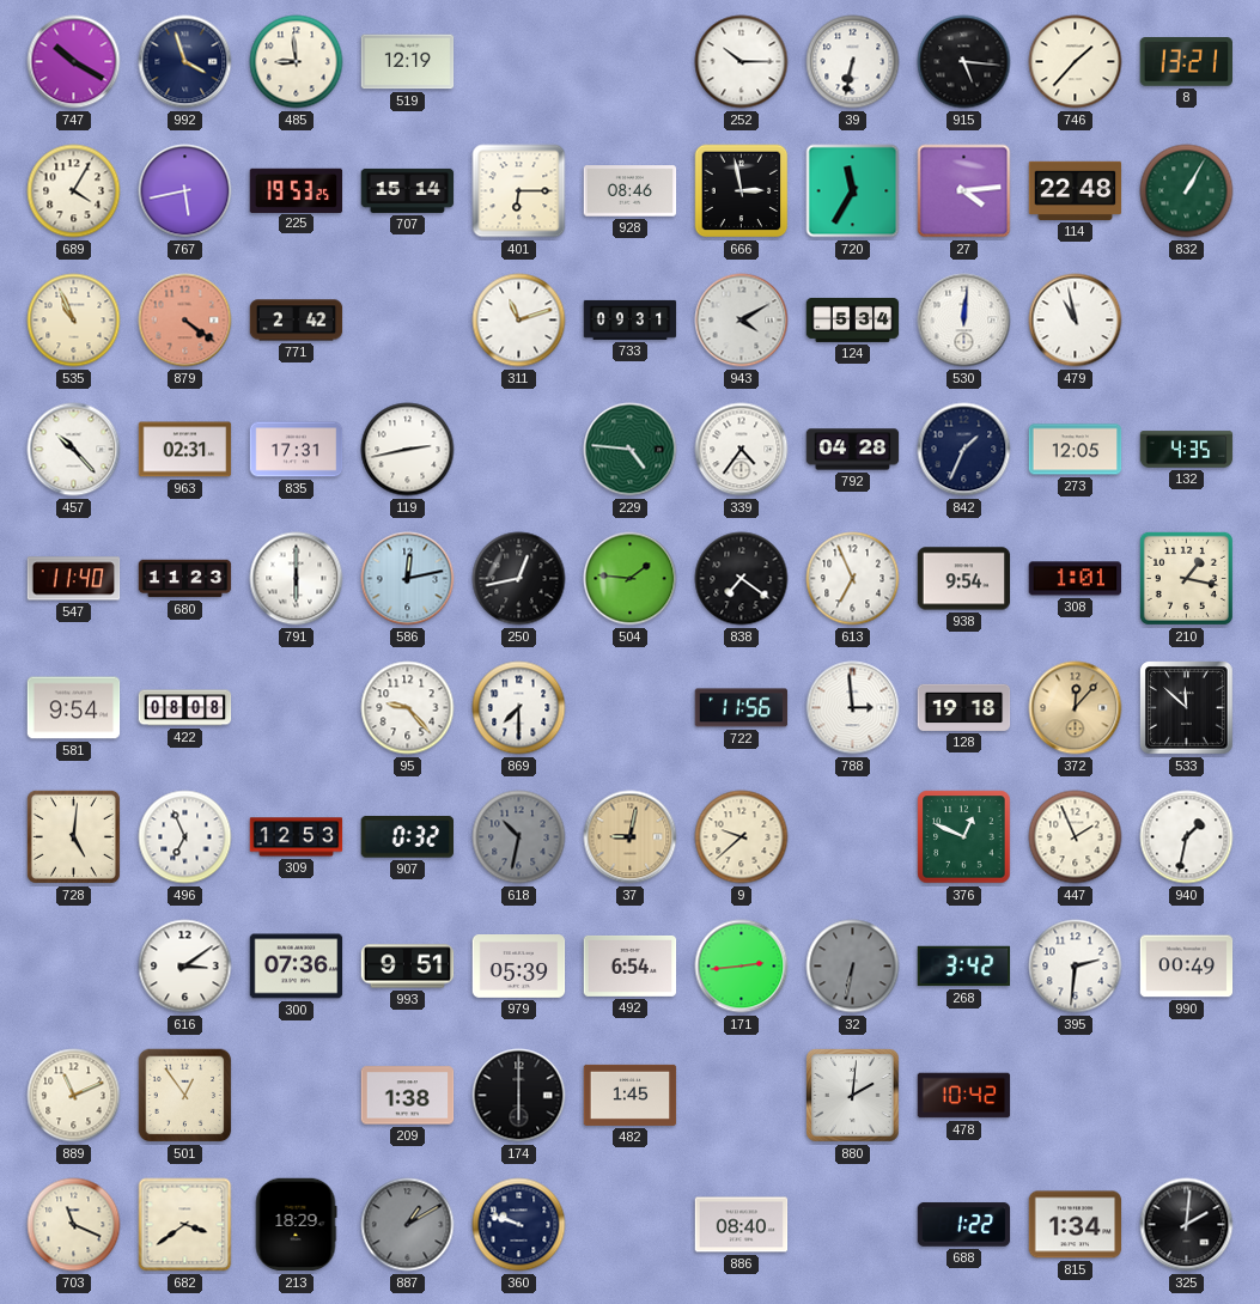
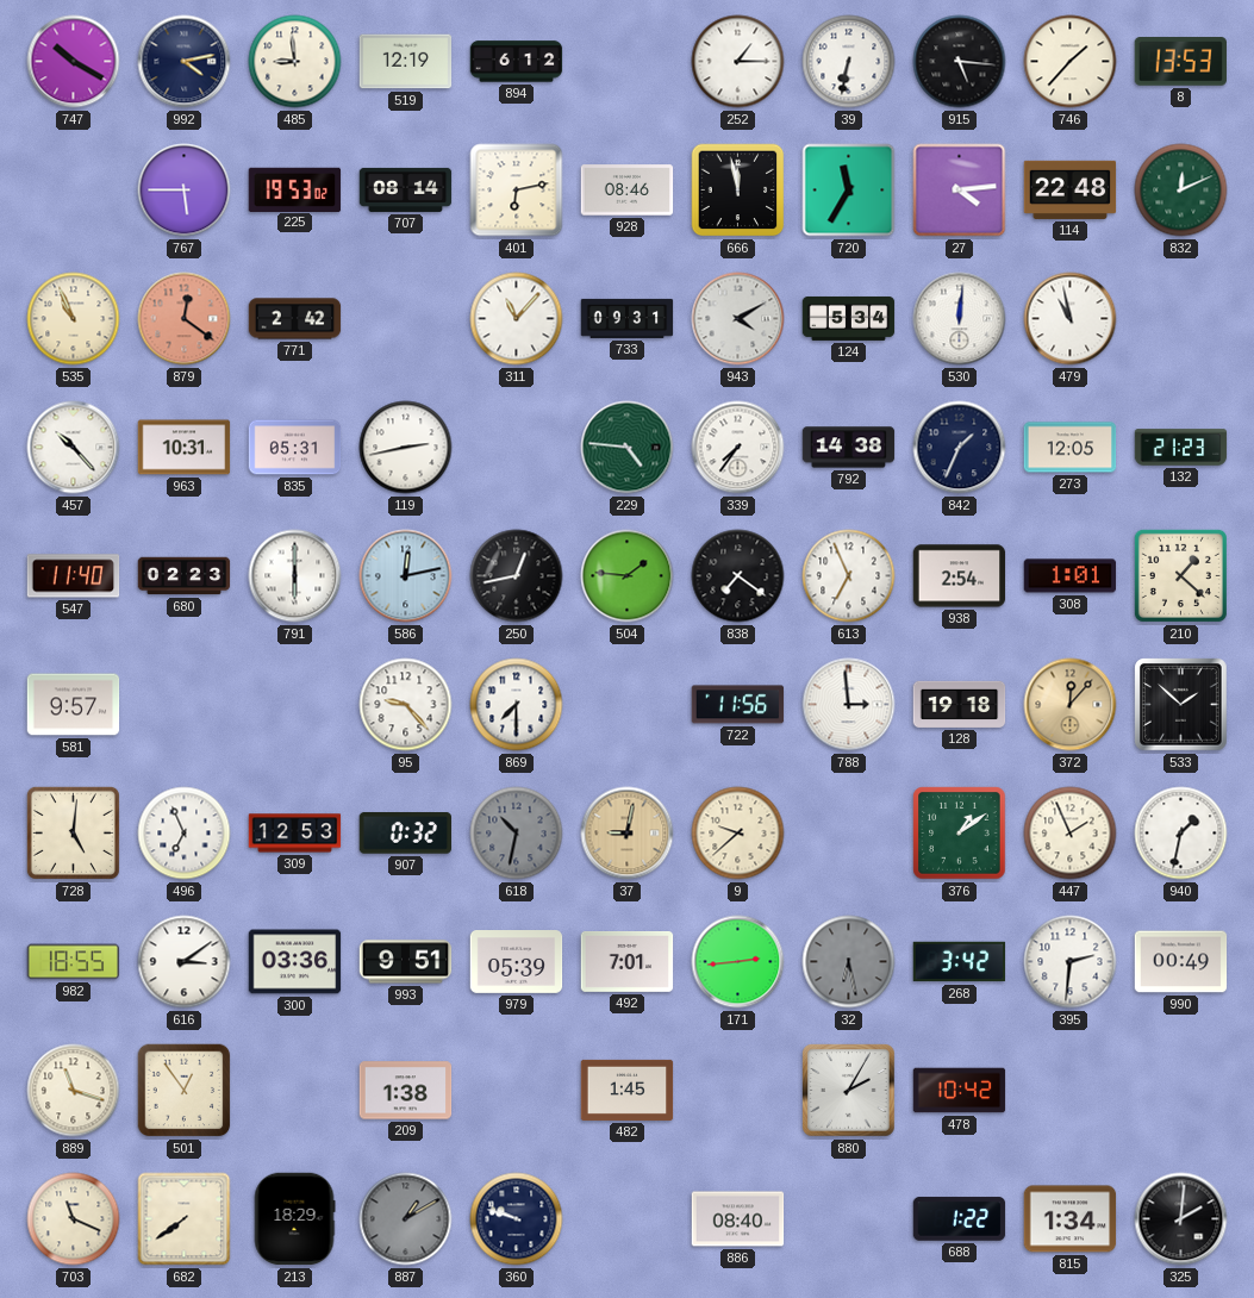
992: 3:57 -> 4:13 (185, 62)
894: none -> 6:12 (517, 62)
252: 10:15 -> 1:15 (738, 62)
8: 13:21 -> 13:53 (1180, 62)
689: 4:05 -> none (74, 191)
767: 5:43 -> 5:45 (185, 191)
225: 19:53:25 -> 19:53:02 (295, 189)
707: 15:14 -> 08:14 (406, 189)
401: 6:15 -> 6:13 (517, 191)
666: 2:58 -> 11:58 (738, 191)
832: 1:05 -> 12:11 (1181, 191)
879: 4:21 -> 12:21 (185, 319)
311: 11:12 -> 11:07 (517, 319)
963: 02:31 -> 10:31 (185, 448)
835: 17:31 -> 05:31 (295, 448)
339: 4:36 -> 7:36 (738, 448)
792: 04:28 -> 14:38 (849, 448)
132: 4:35 -> 21:23 (1181, 448)
680: 11:23 -> 02:23 (185, 576)
938: 9:54 -> 2:54 (960, 576)
210: 1:17 -> 1:22 (1180, 575)
581: 9:54 -> 9:57 (74, 705)
422: 08:08 -> none (185, 708)
533: 11:52 -> 1:52 (1181, 705)
376: 12:49 -> 1:09 (960, 834)
982: none -> 18:55 (74, 962)
300: 07:36 -> 03:36 (295, 962)
492: 6:54 -> 7:01 (628, 961)
32: 6:32 -> 6:28 (849, 962)
889: 11:11 -> 11:18 (74, 1091)
174: 6:00 -> none (519, 1096)
880: 2:01 -> 2:05 (849, 1091)
682: 3:39 -> 7:39 (185, 1219)
